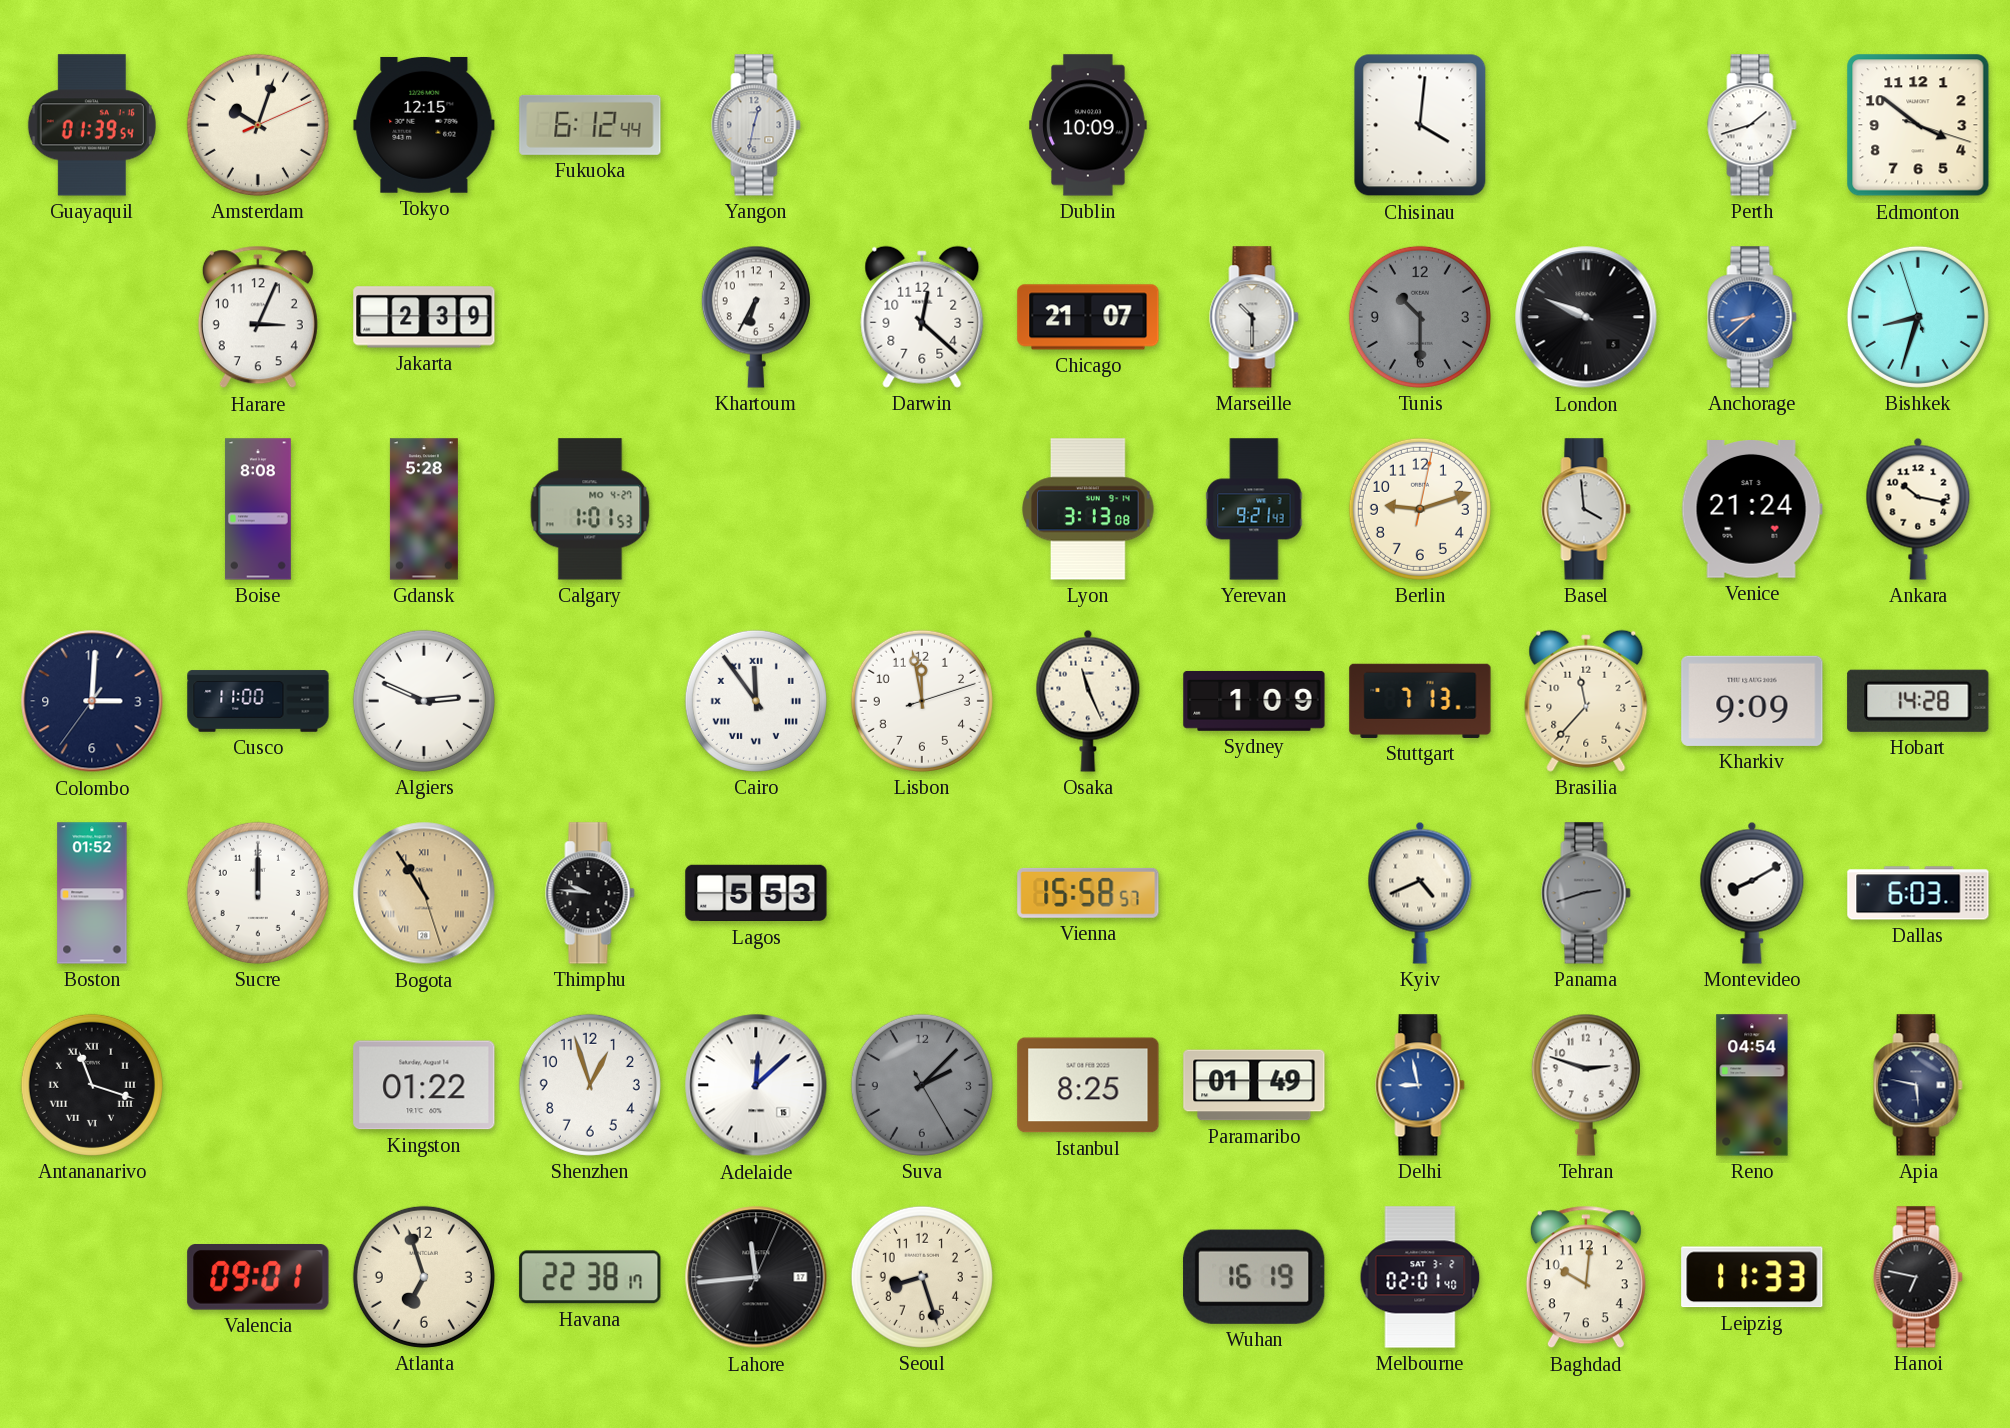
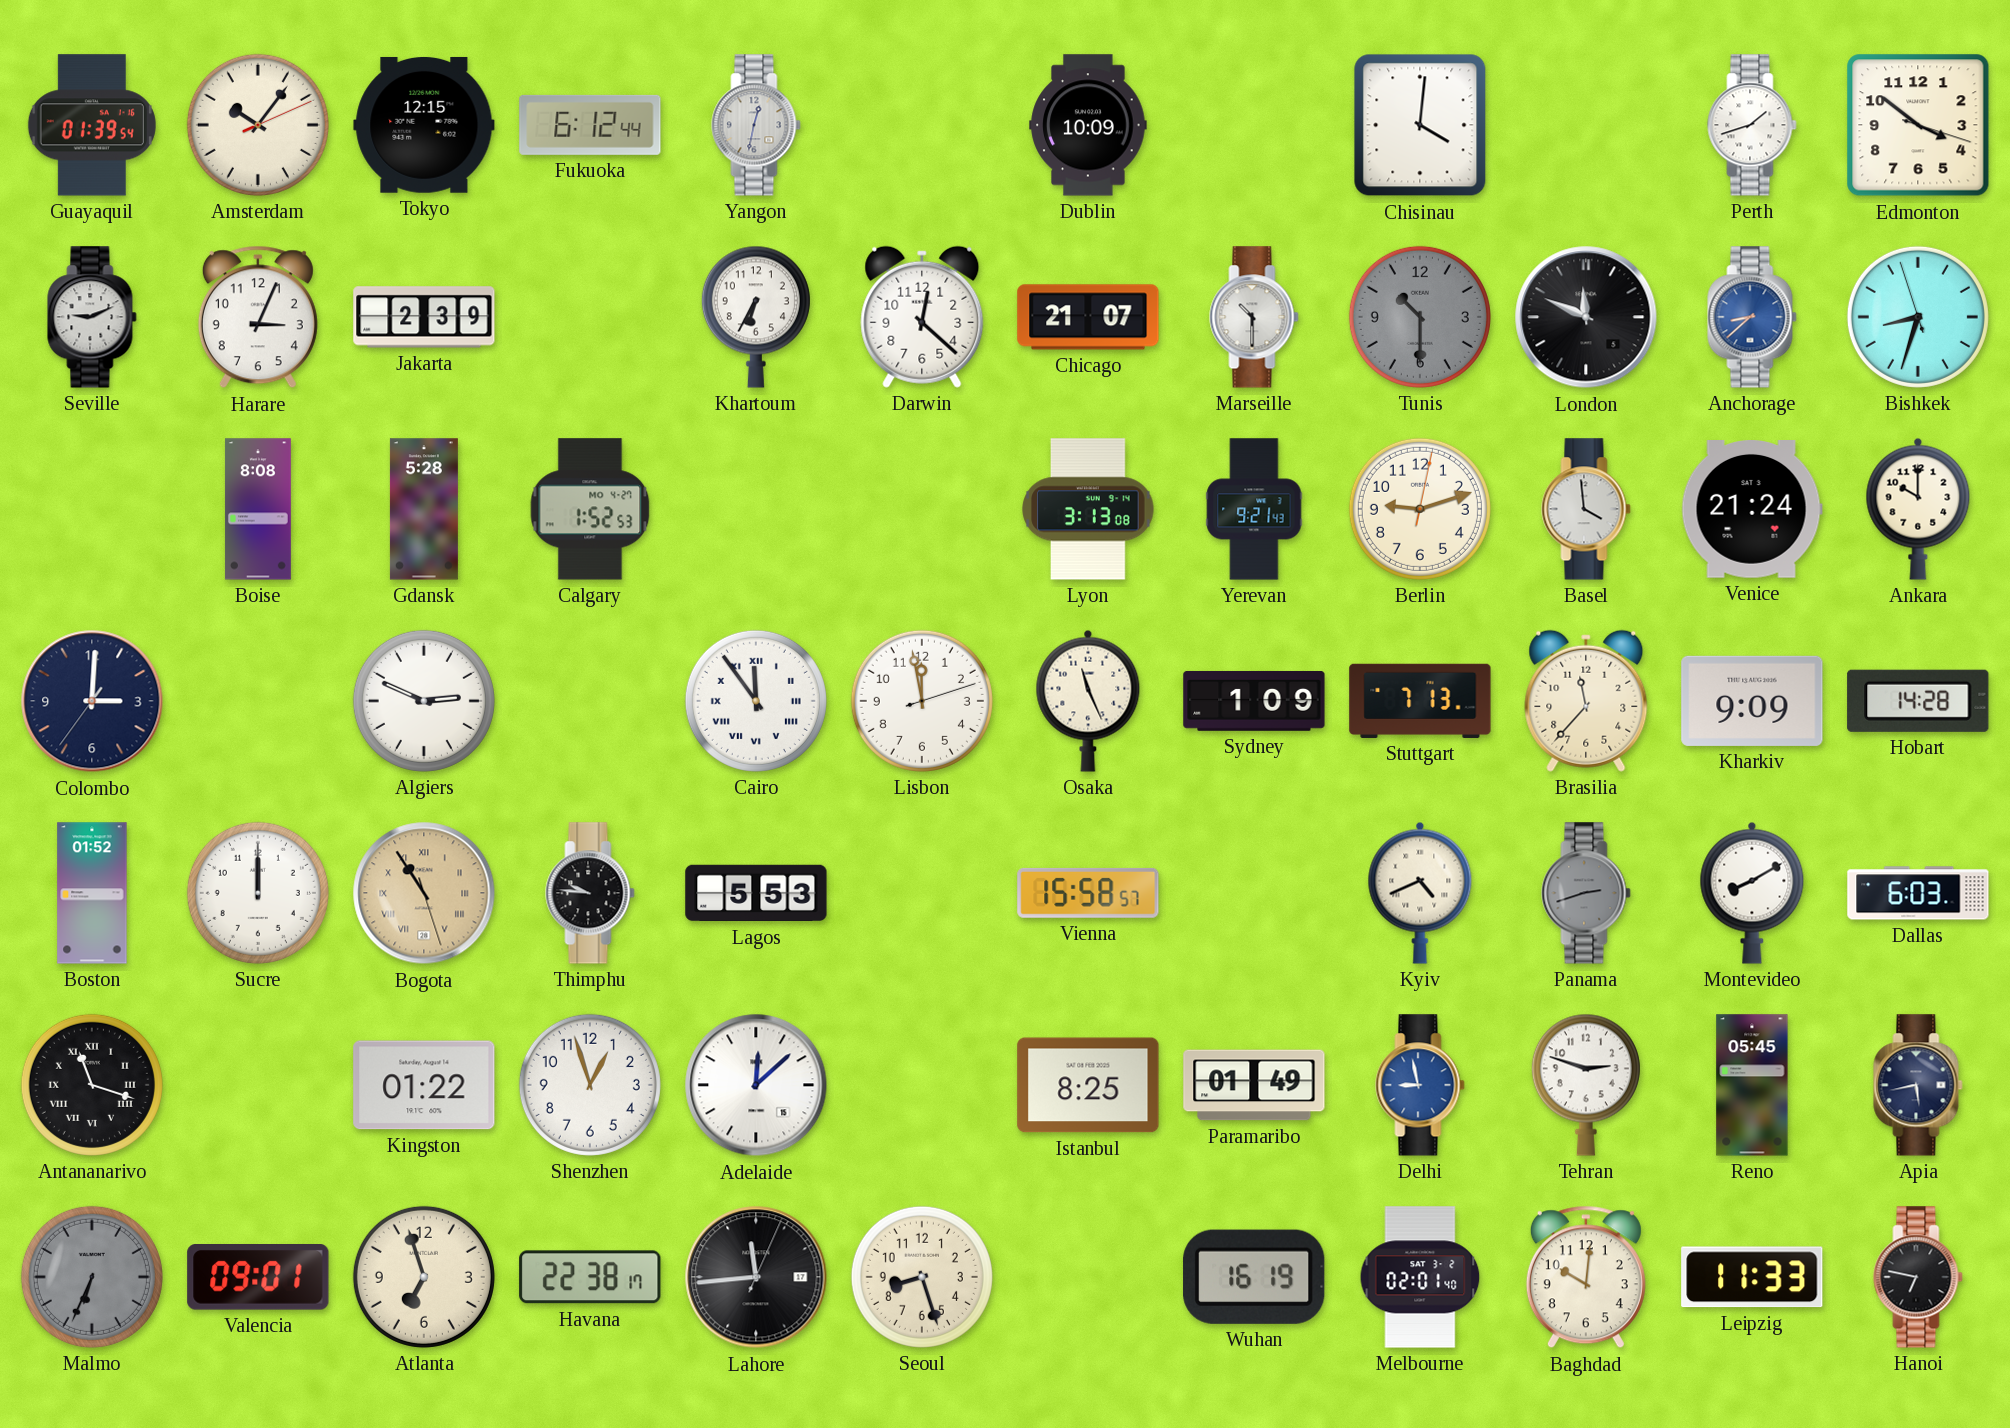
Amsterdam: 10:03 -> 10:06 (258, 125)
Seville: none -> 9:11 (92, 317)
London: 9:49 -> 11:49 (1586, 317)
Calgary: 1:01 -> 1:52 (590, 509)
Ankara: 10:17 -> 10:00 (1918, 509)
Cusco: 11:00 -> none (258, 701)
Suva: 2:07 -> none (922, 1085)
Reno: 04:54 -> 05:45 (1752, 1085)
Apia: 5:47 -> 5:43 (1918, 1085)
Malmo: none -> 6:34 (92, 1277)
